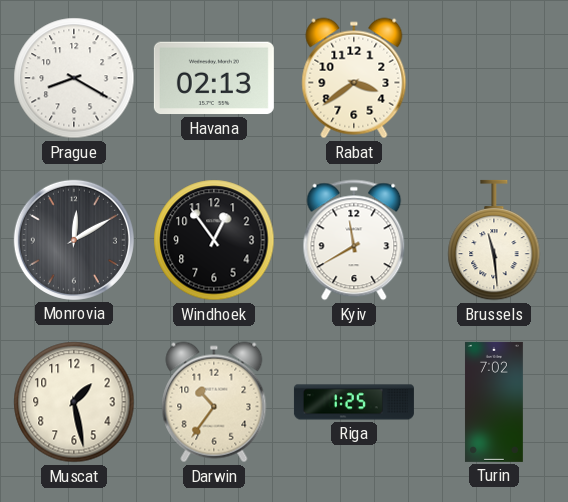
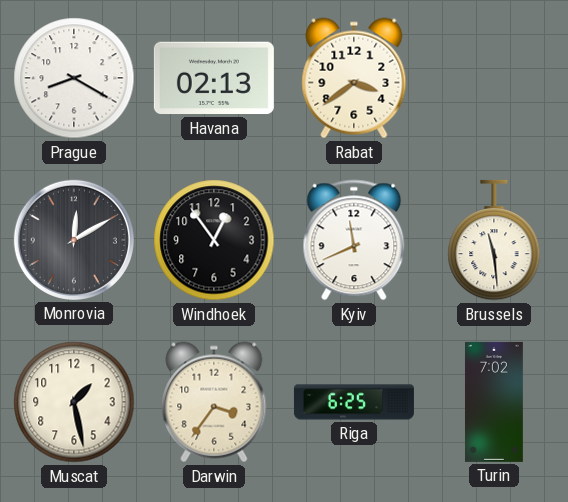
Kyiv: 11:40 -> 11:41 (354, 240)
Darwin: 10:36 -> 3:36 (214, 402)
Riga: 1:25 -> 6:25 (354, 402)
